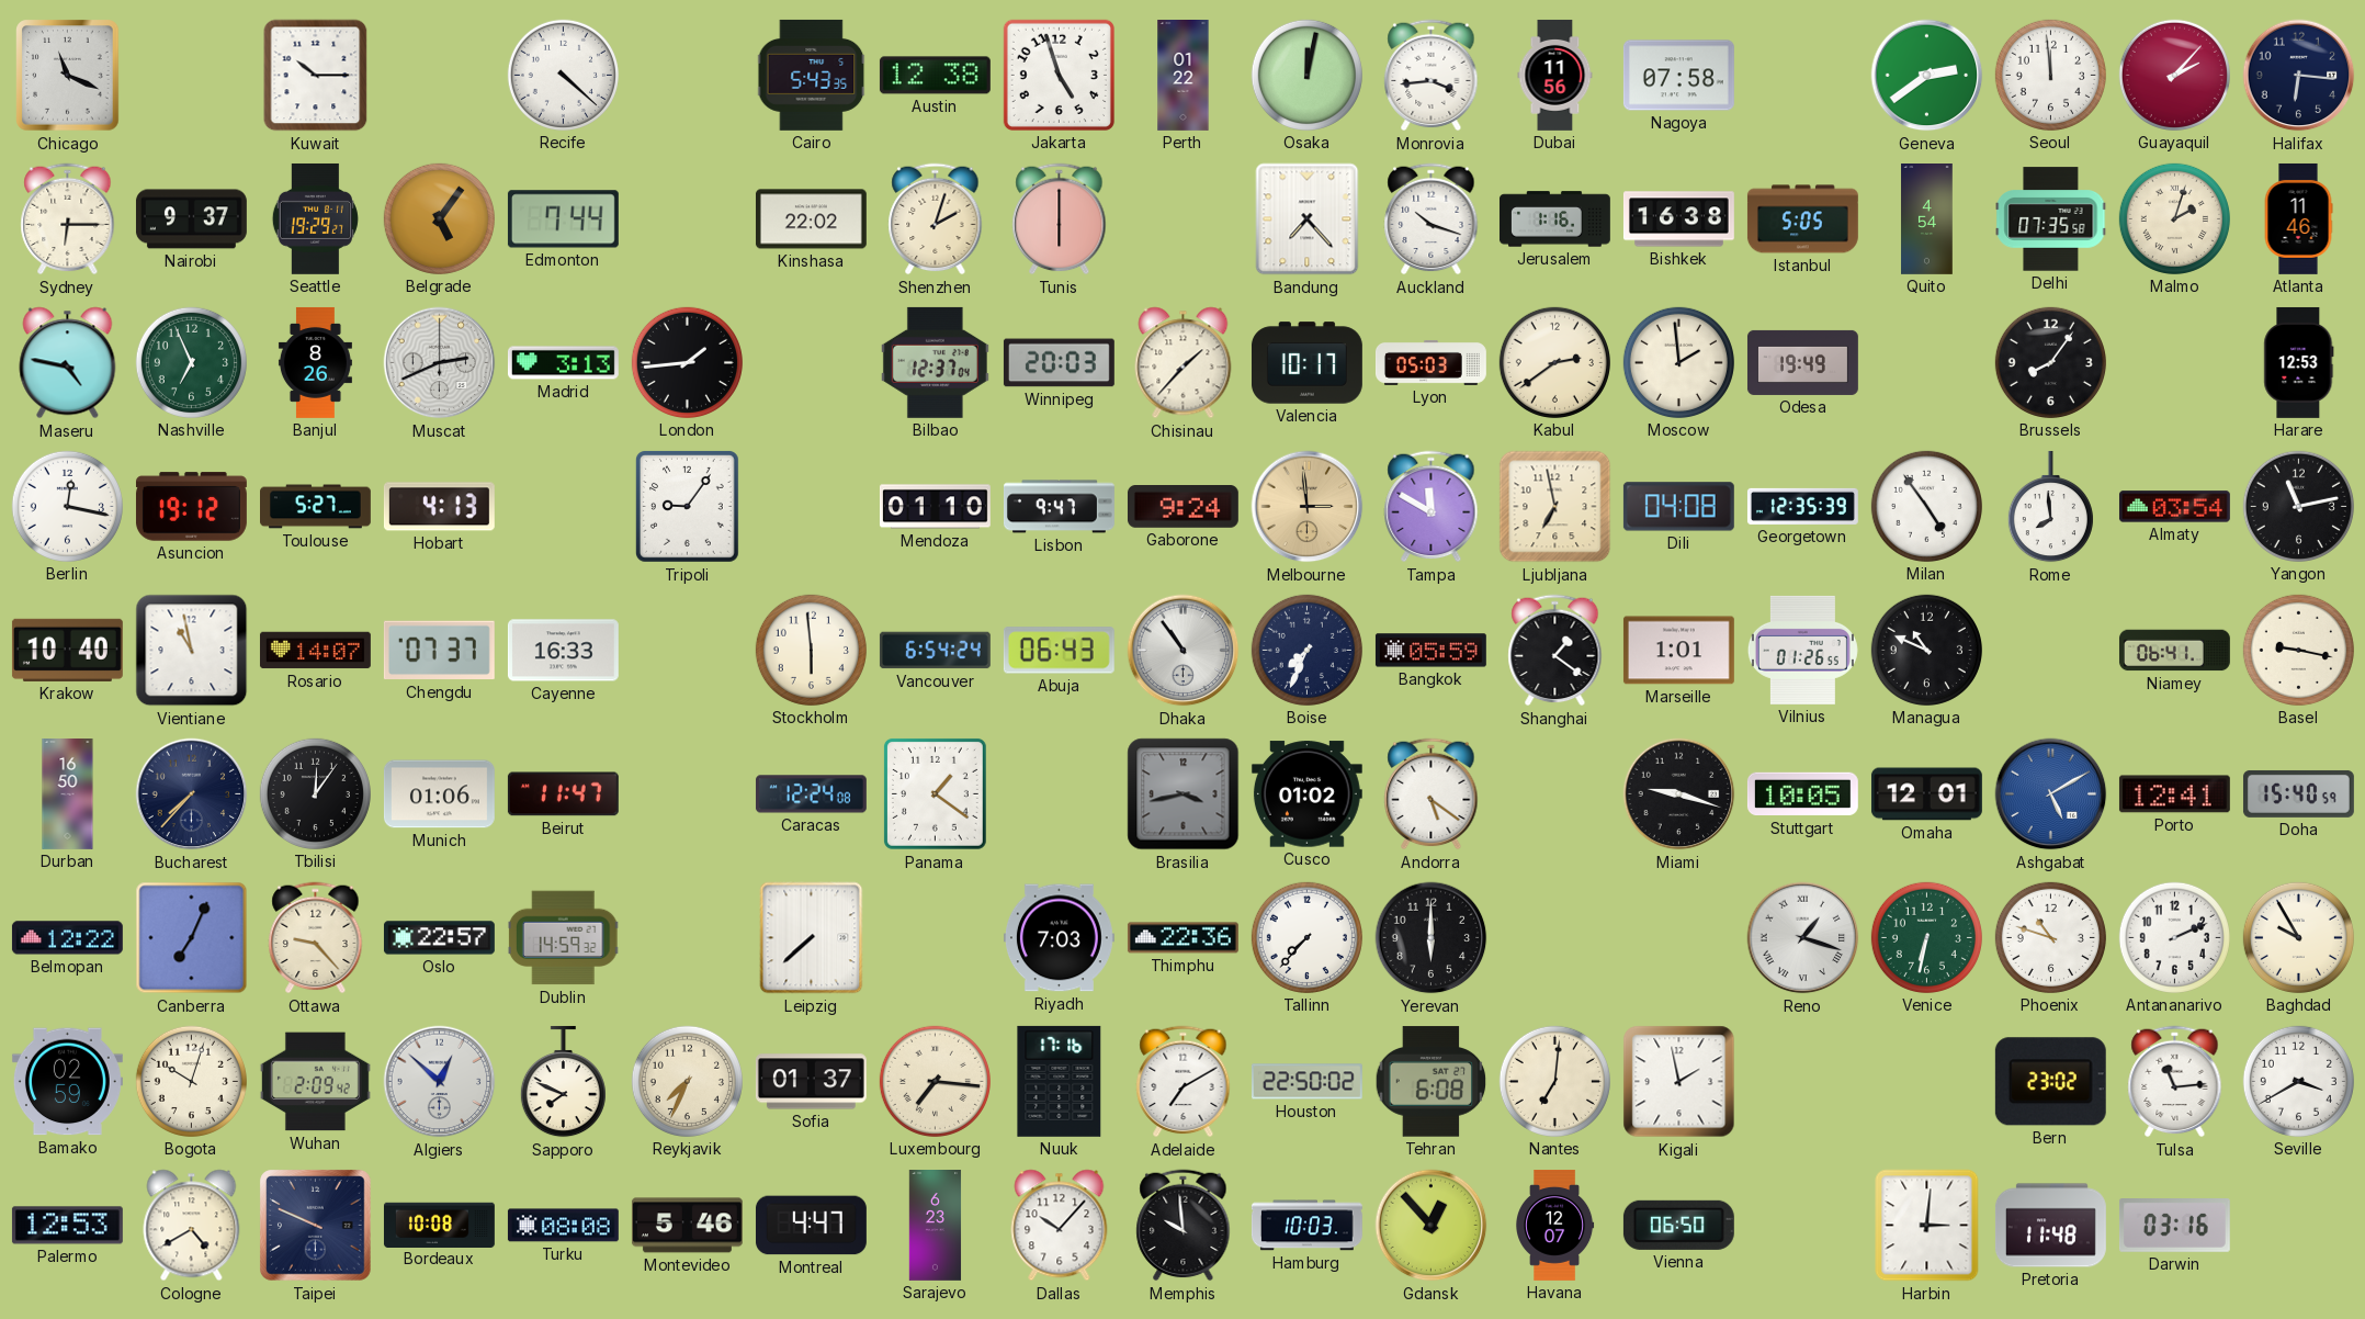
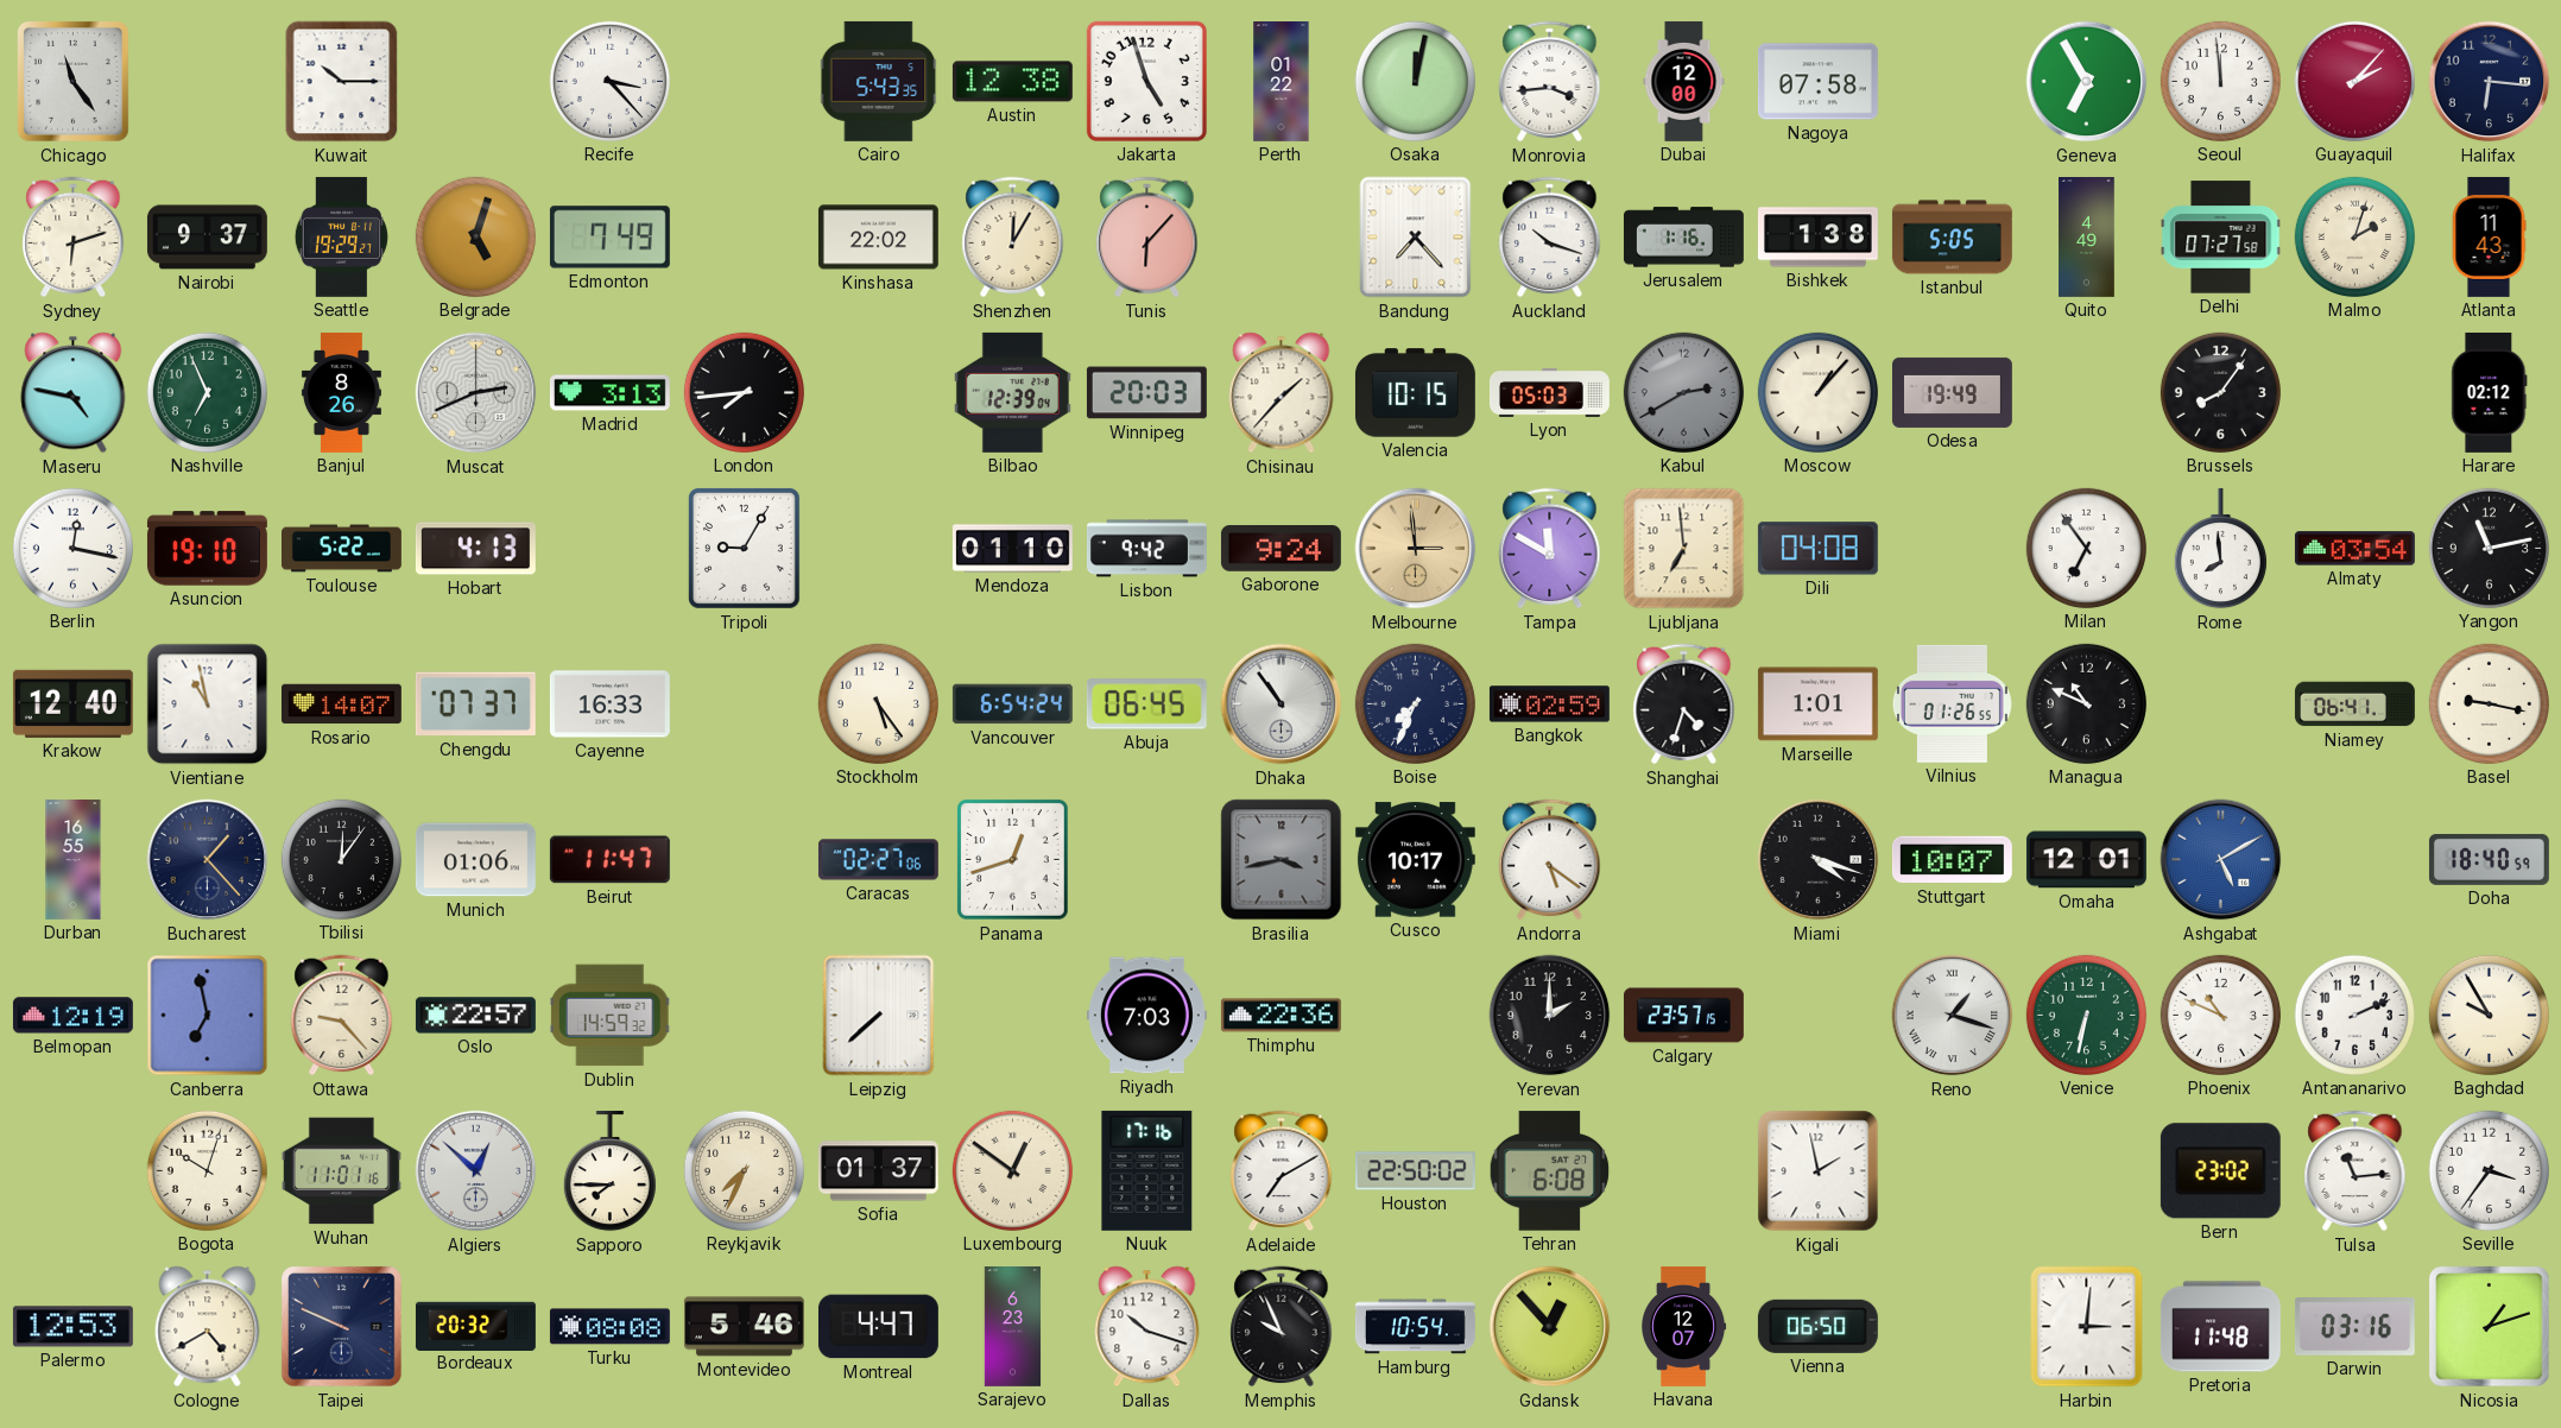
Chicago: 11:19 -> 11:24 (74, 82)
Recife: 4:22 -> 3:23 (609, 81)
Dubai: 11:56 -> 12:00 (1684, 81)
Geneva: 2:39 -> 6:55 (2087, 82)
Sydney: 6:15 -> 6:12 (74, 238)
Belgrade: 5:06 -> 5:03 (475, 236)
Edmonton: 7:44 -> 7:49 (609, 238)
Shenzhen: 2:03 -> 12:05 (1013, 238)
Tunis: 6:00 -> 6:07 (1147, 238)
Bishkek: 16:38 -> 1:38 (1817, 238)
Quito: 4:54 -> 4:49 (2087, 238)
Delhi: 07:35 -> 07:27 (2221, 238)
Atlanta: 11:46 -> 11:43 (2489, 236)
London: 1:44 -> 7:44 (744, 392)
Bilbao: 12:37 -> 12:39 (1012, 392)
Valencia: 10:17 -> 10:15 (1415, 393)
Kabul: 2:39 -> 2:40 (1683, 392)
Kabul dial: cream -> grey (1683, 392)
Moscow: 1:59 -> 1:07 (1817, 392)
Harare: 12:53 -> 02:12 (2490, 392)
Asuncion: 19:12 -> 19:10 (207, 549)
Toulouse: 5:27 -> 5:22 (342, 549)
Tripoli: 9:06 -> 9:05 (744, 548)
Lisbon: 9:47 -> 9:42 (1146, 549)
Ljubljana: 6:58 -> 6:59 (1684, 549)
Georgetown: 12:35 -> none (1802, 506)
Milan: 4:54 -> 6:54 (2086, 548)
Krakow: 10:40 -> 12:40 (72, 703)
Stockholm: 5:59 -> 5:24 (878, 703)
Abuja: 06:43 -> 06:45 (1146, 704)
Bangkok: 05:59 -> 02:59 (1549, 704)
Shanghai: 1:21 -> 4:33 (1684, 704)
Durban: 16:50 -> 16:55 (74, 860)
Bucharest: 7:37 -> 1:23 (208, 860)
Caracas: 12:24 -> 02:27 (878, 860)
Panama: 1:21 -> 12:42 (1012, 859)
Cusco: 01:02 -> 10:17 (1415, 860)
Miami: 9:18 -> 4:18 (1819, 860)
Stuttgart: 10:05 -> 10:07 (1952, 860)
Porto: 12:41 -> none (2174, 794)
Doha: 15:40 -> 18:40 (2489, 859)
Belmopan: 12:22 -> 12:19 (72, 1016)
Canberra: 7:04 -> 6:58 (208, 1016)
Tallinn: 7:37 -> none (1306, 937)
Yerevan: 6:00 -> 2:00 (1550, 1016)
Calgary: none -> 23:57 (1683, 1016)
Phoenix: 10:48 -> 10:49 (2220, 1015)
Bamako: 02:59 -> none (67, 1082)
Wuhan: 2:09 -> 11:01 (341, 1171)
Sapporo: 7:49 -> 7:45 (609, 1171)
Luxembourg: 7:16 -> 12:51 (1012, 1170)
Nantes: 7:01 -> none (1554, 1081)
Seville: 3:40 -> 3:36 (2489, 1170)
Bordeaux: 10:08 -> 20:32 (475, 1326)
Dallas: 10:07 -> 10:18 (1147, 1327)
Memphis: 9:59 -> 9:56 (1282, 1327)
Hamburg: 10:03 -> 10:54 (1415, 1327)
Nicosia: none -> 1:12 (2490, 1327)
